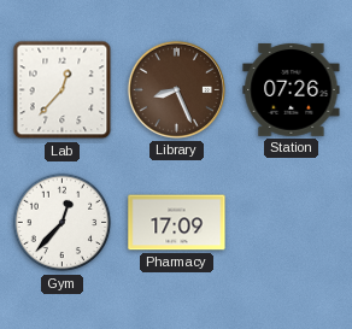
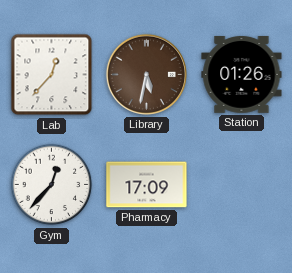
Library: 8:26 -> 5:32 (146, 74)
Station: 07:26 -> 01:26 (242, 74)
